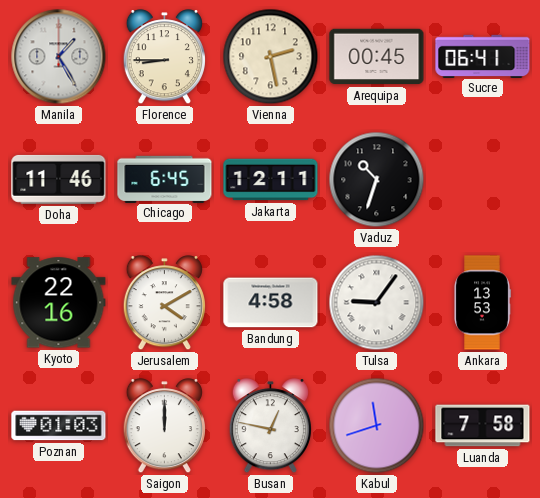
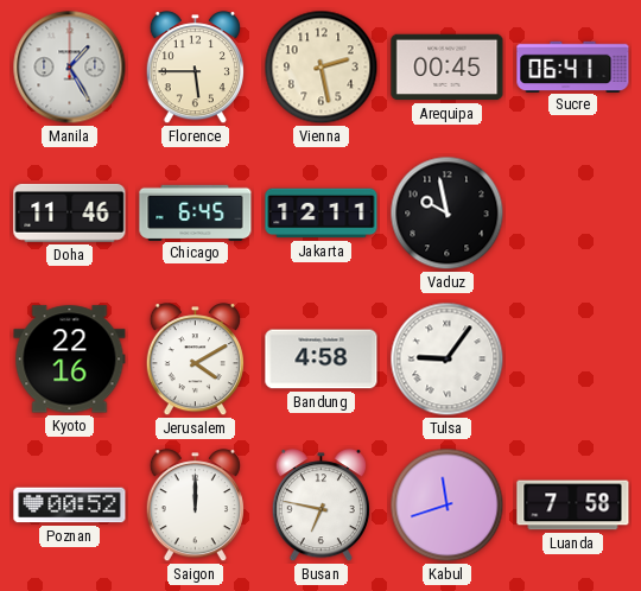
Florence: 8:45 -> 5:45 (195, 68)
Vaduz: 10:33 -> 9:58 (448, 214)
Ankara: 13:53 -> none (482, 303)
Poznan: 01:03 -> 00:52 (70, 506)
Busan: 12:47 -> 6:47 (320, 506)
